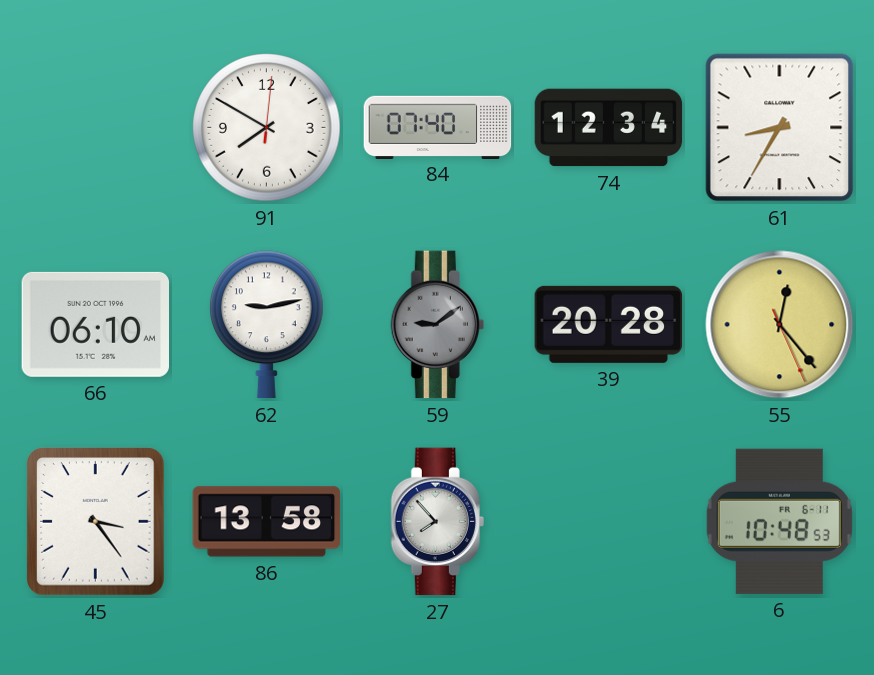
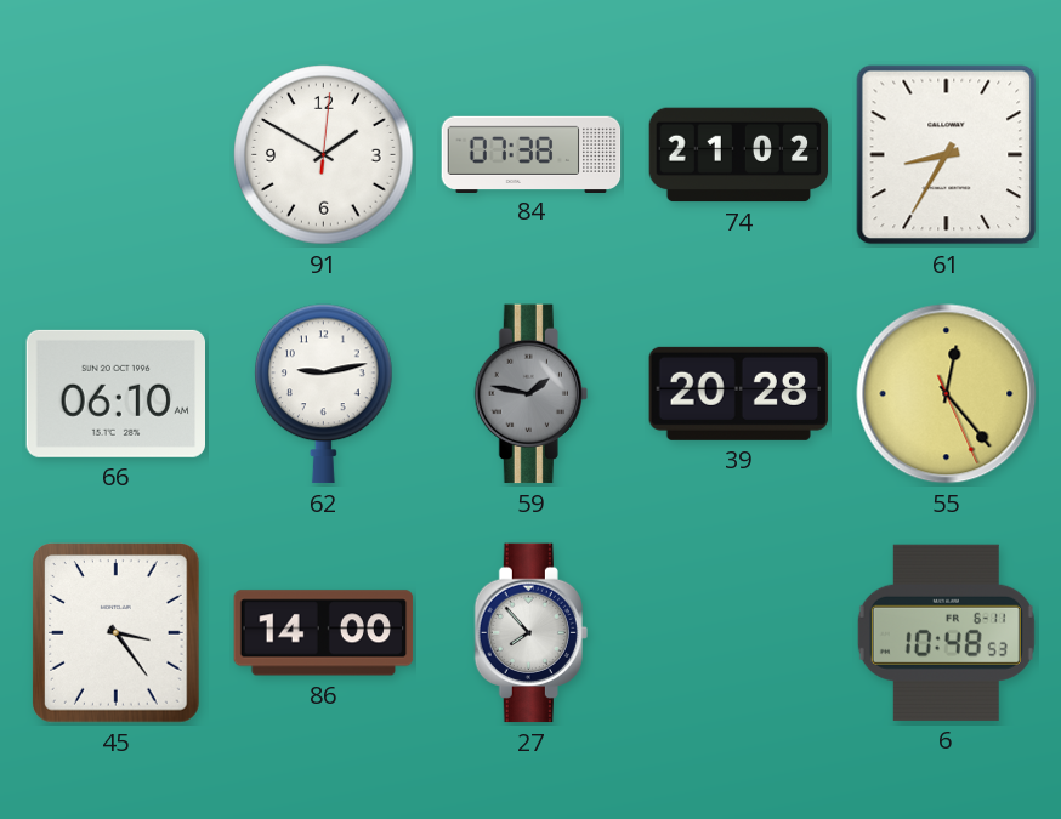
91: 7:50 -> 1:50 (324, 155)
84: 07:40 -> 07:38 (532, 154)
74: 12:34 -> 21:02 (739, 155)
59: 9:09 -> 1:47 (530, 394)
86: 13:58 -> 14:00 (324, 633)
